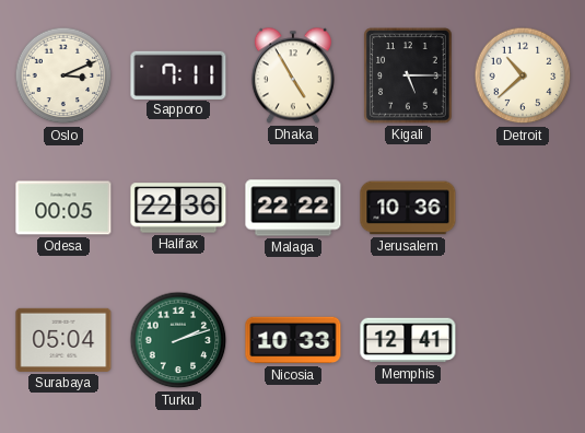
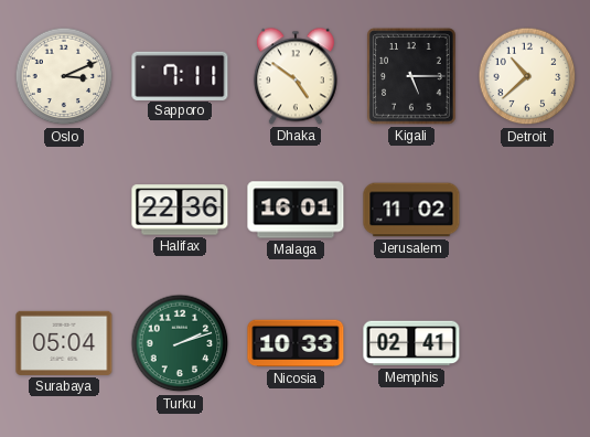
Dhaka: 4:55 -> 4:51 (296, 76)
Odesa: 00:05 -> none (63, 208)
Malaga: 22:22 -> 16:01 (296, 210)
Jerusalem: 10:36 -> 11:02 (411, 210)
Memphis: 12:41 -> 02:41 (411, 343)
